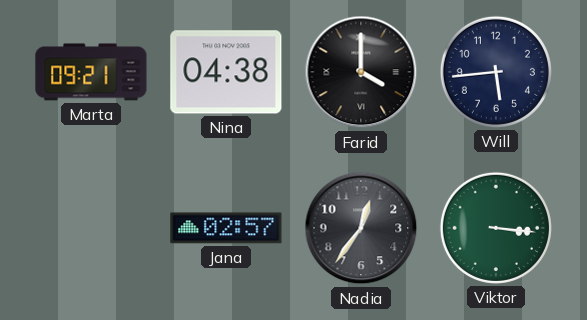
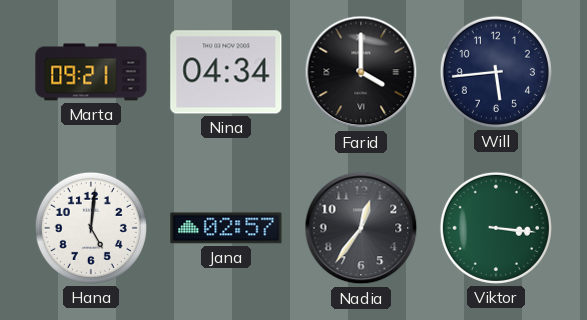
Nina: 04:38 -> 04:34 (226, 72)
Hana: none -> 5:01 (91, 228)
